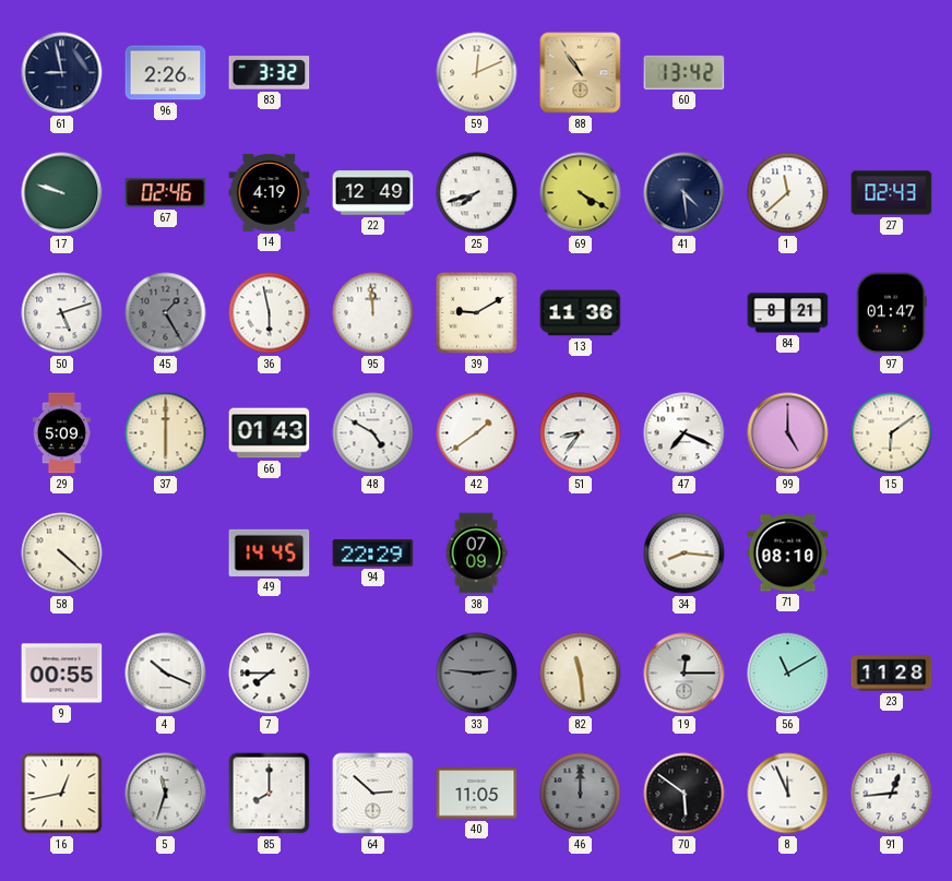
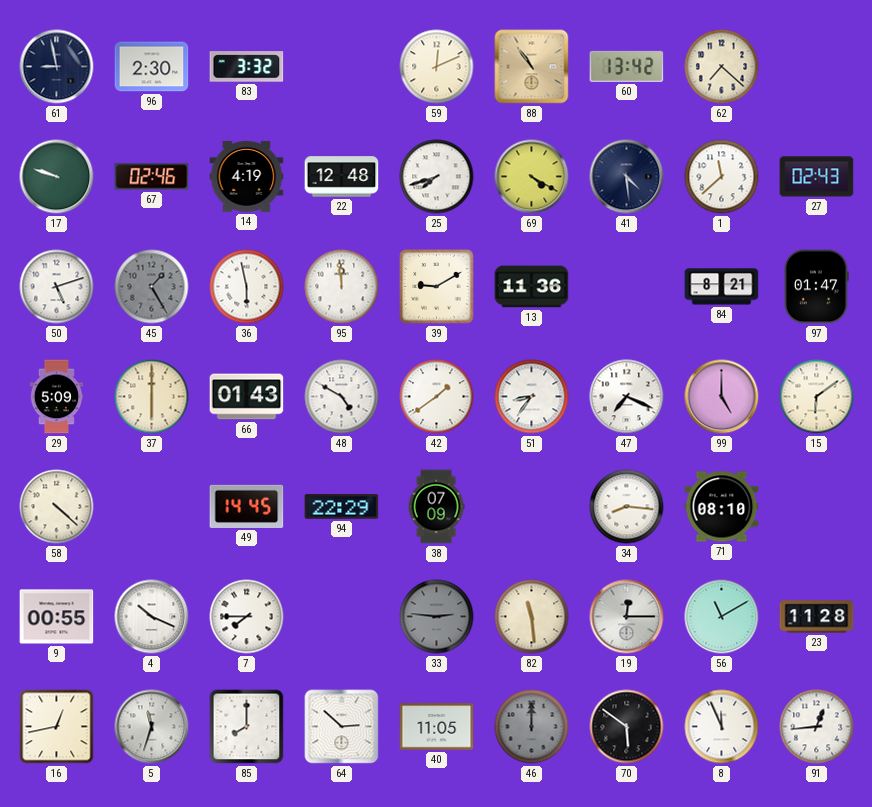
96: 2:26 -> 2:30 (152, 67)
62: none -> 7:22 (722, 67)
22: 12:49 -> 12:48 (342, 177)
